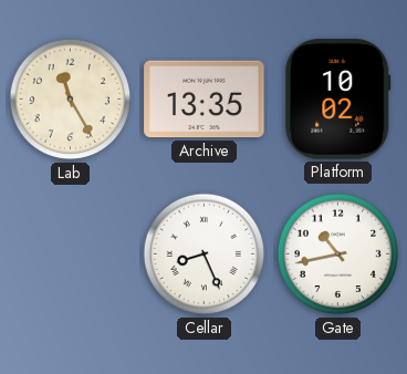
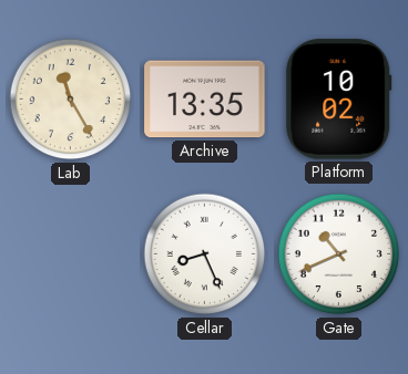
Gate: 10:43 -> 10:41 (339, 254)
